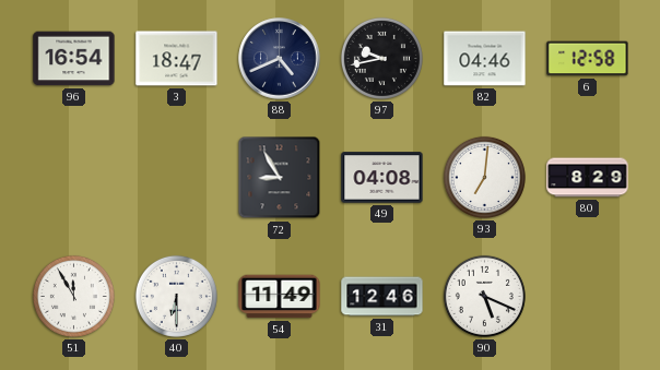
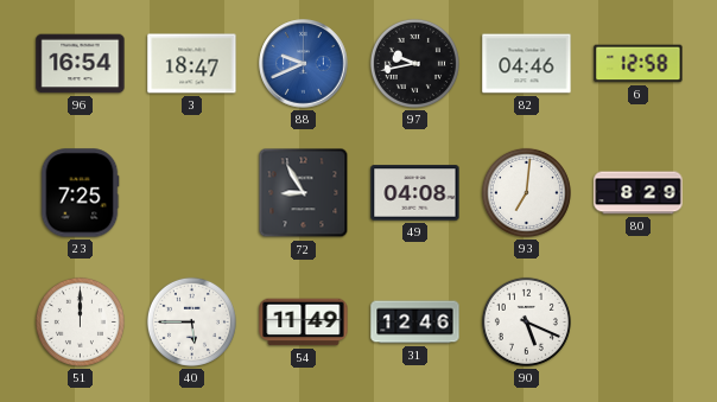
88: 4:41 -> 9:41 (304, 64)
88 dial: navy -> blue (304, 64)
23: none -> 7:25 (80, 193)
51: 11:55 -> 12:00 (80, 321)
40: 6:30 -> 5:45 (191, 321)
